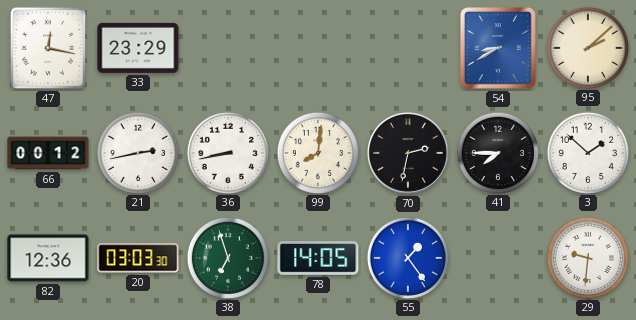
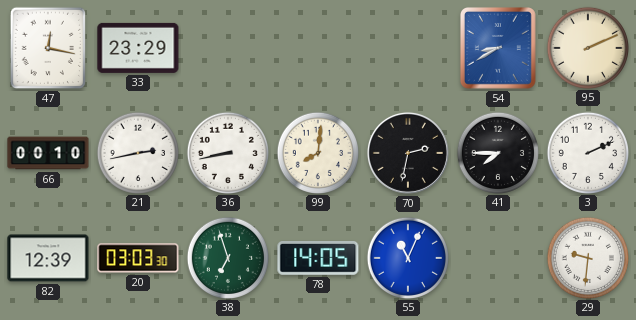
95: 2:08 -> 2:11 (587, 47)
66: 00:12 -> 00:10 (48, 153)
3: 1:52 -> 2:11 (587, 152)
82: 12:36 -> 12:39 (48, 258)
55: 1:24 -> 11:04 (407, 257)
